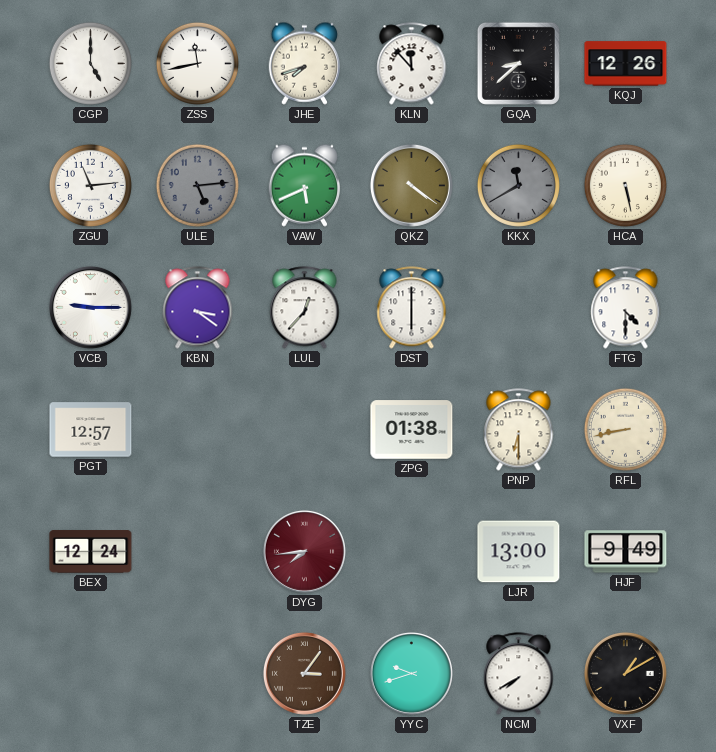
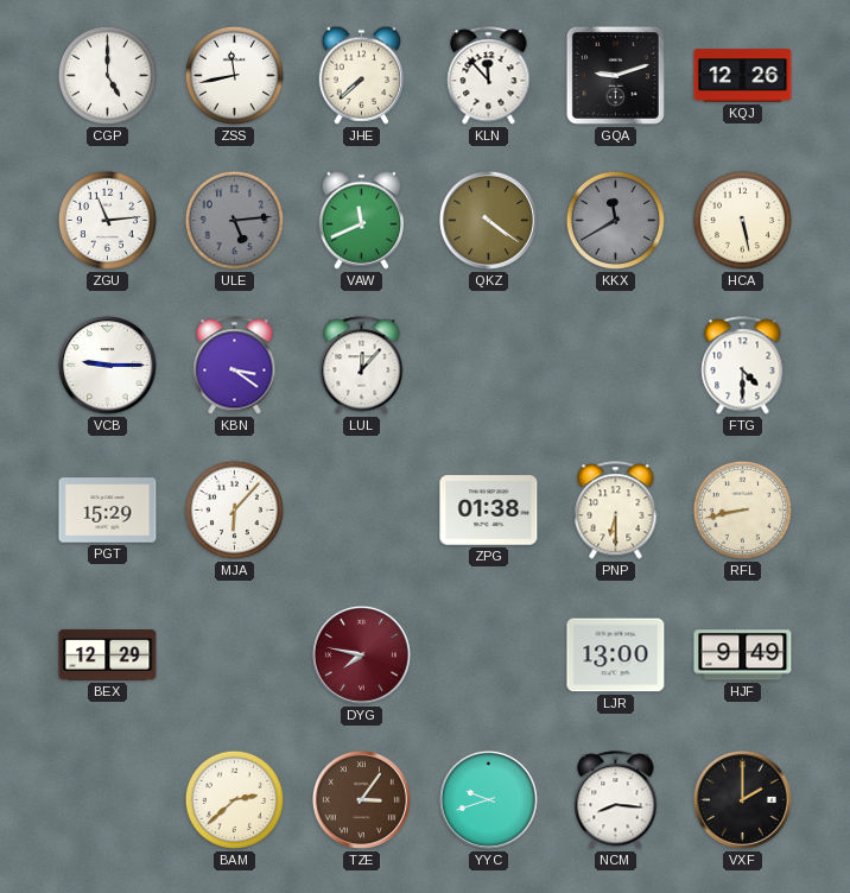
JHE: 7:42 -> 7:38 (362, 75)
GQA: 8:38 -> 9:12 (615, 75)
VAW: 5:41 -> 11:41 (362, 220)
LUL: 12:37 -> 12:07 (362, 366)
DST: 6:00 -> none (412, 308)
PGT: 12:57 -> 15:29 (108, 511)
MJA: none -> 6:07 (234, 509)
BEX: 12:24 -> 12:29 (108, 655)
DYG: 7:44 -> 7:47 (361, 654)
BAM: none -> 2:38 (234, 799)
NCM: 7:40 -> 8:16 (616, 800)
VXF: 1:10 -> 2:00 (742, 799)
